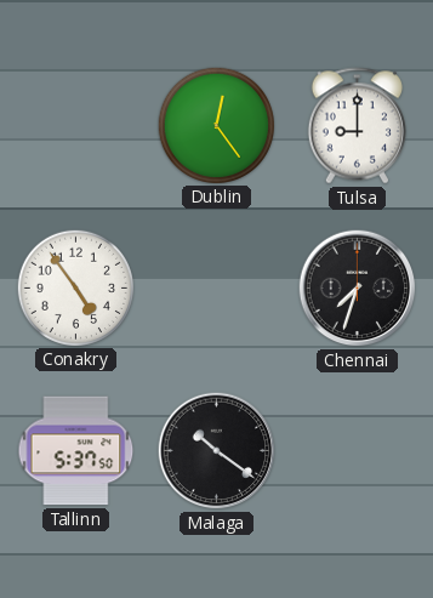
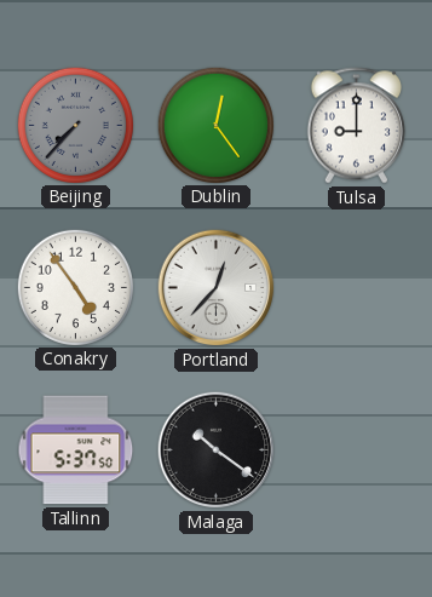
Beijing: none -> 7:37 (75, 125)
Portland: none -> 12:37 (217, 288)
Chennai: 7:33 -> none (358, 289)
